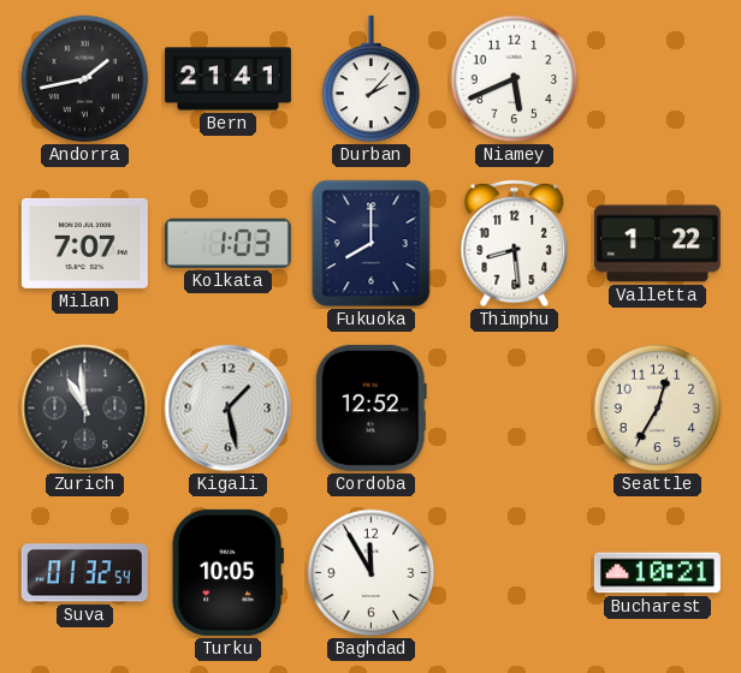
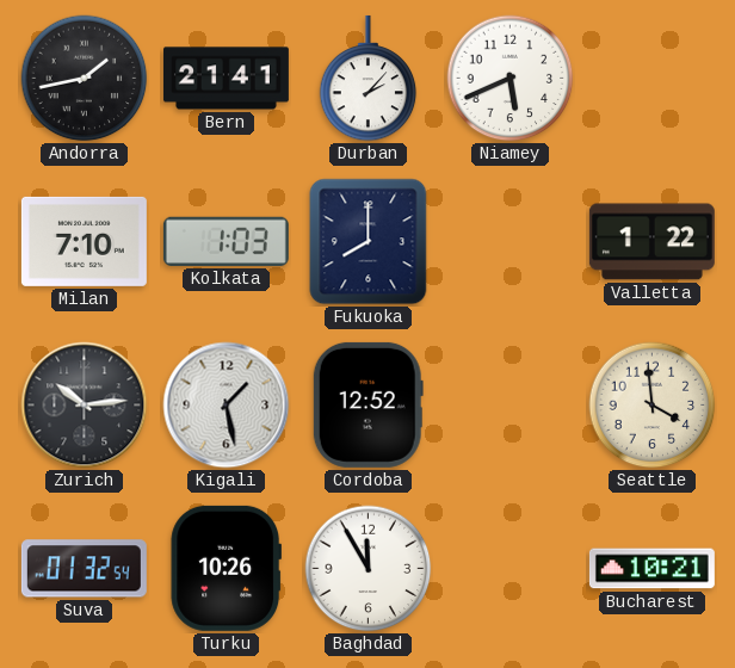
Milan: 7:07 -> 7:10 (84, 241)
Thimphu: 8:29 -> none (515, 244)
Zurich: 10:59 -> 10:14 (85, 406)
Seattle: 12:35 -> 3:59 (653, 406)
Turku: 10:05 -> 10:26 (226, 568)
